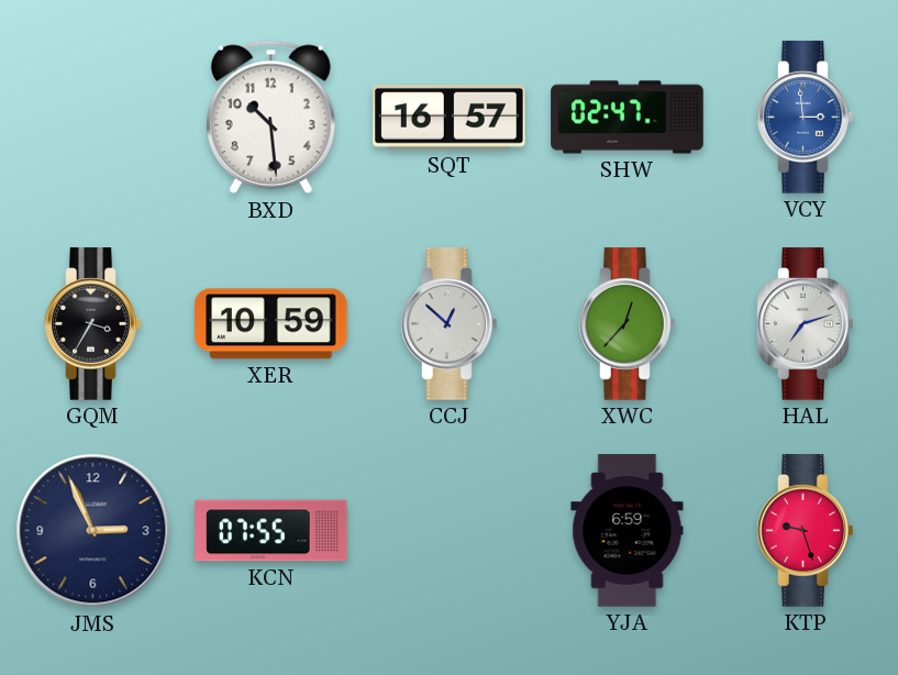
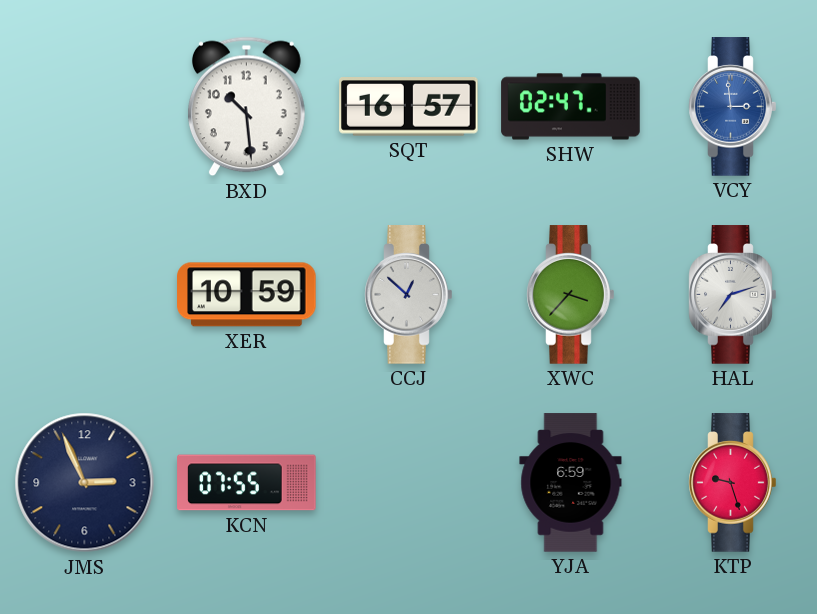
GQM: 3:35 -> none (93, 324)
XWC: 12:37 -> 3:37 (571, 295)
